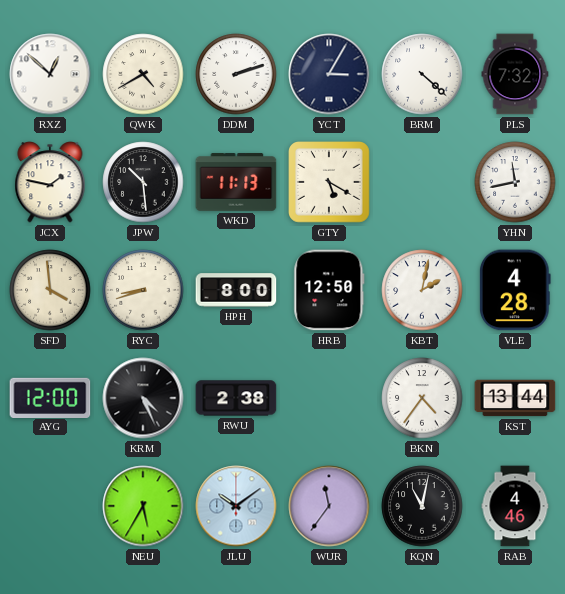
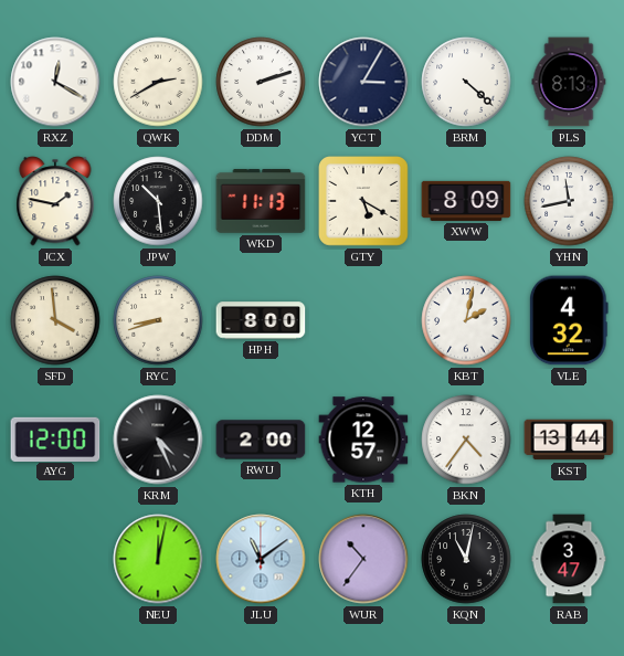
RXZ: 12:52 -> 12:20 (55, 82)
QWK: 4:40 -> 2:40 (158, 82)
PLS: 7:32 -> 8:13 (569, 82)
XWW: none -> 8:09 (466, 201)
HRB: 12:50 -> none (329, 290)
VLE: 4:28 -> 4:32 (569, 320)
RWU: 2:38 -> 2:00 (261, 440)
KTH: none -> 12:57 (363, 440)
NEU: 5:35 -> 12:02 (158, 559)
JLU: 10:09 -> 11:09 (261, 559)
WUR: 11:36 -> 10:36 (363, 559)
RAB: 4:46 -> 3:47 (569, 559)
